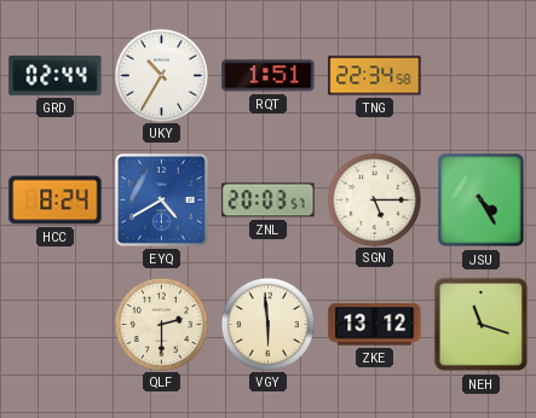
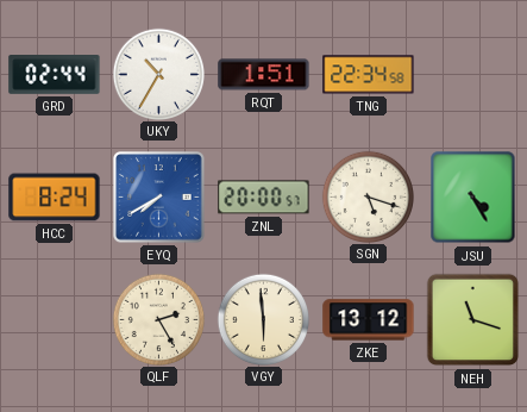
EYQ: 4:40 -> 7:40 (159, 198)
ZNL: 20:03 -> 20:00 (264, 198)
SGN: 5:15 -> 5:18 (368, 196)
QLF: 2:30 -> 2:25 (158, 319)
